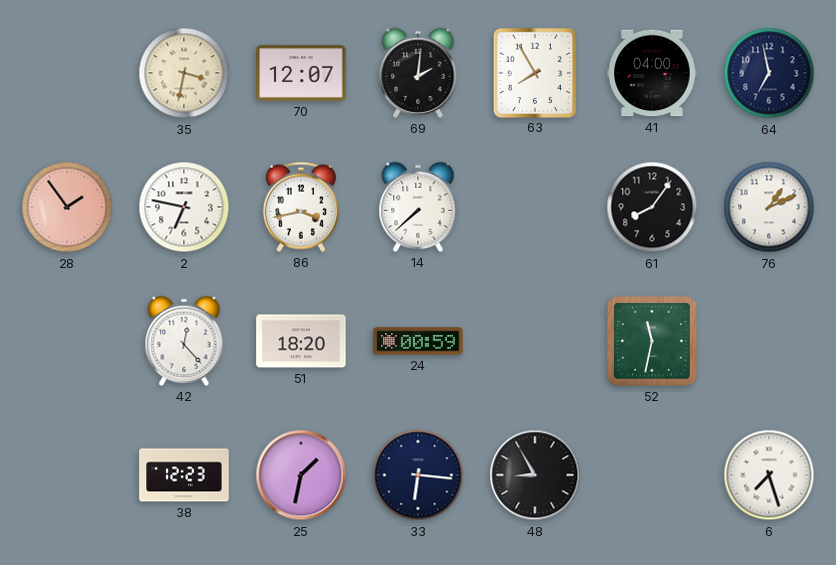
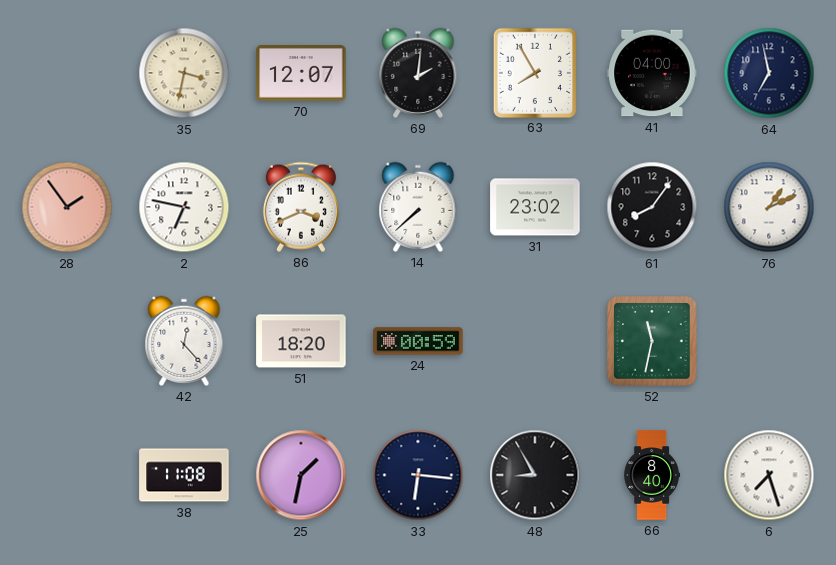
86: 3:43 -> 3:41 (301, 207)
31: none -> 23:02 (535, 207)
38: 12:23 -> 11:08 (184, 475)
66: none -> 8:40 (652, 475)
